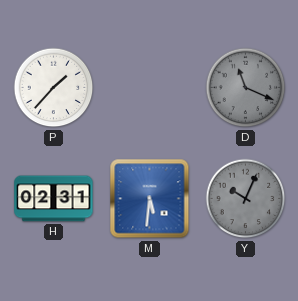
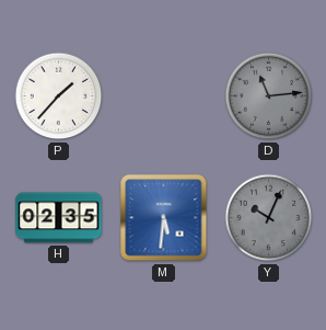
D: 11:19 -> 11:14 (269, 96)
H: 02:31 -> 02:35 (59, 218)
